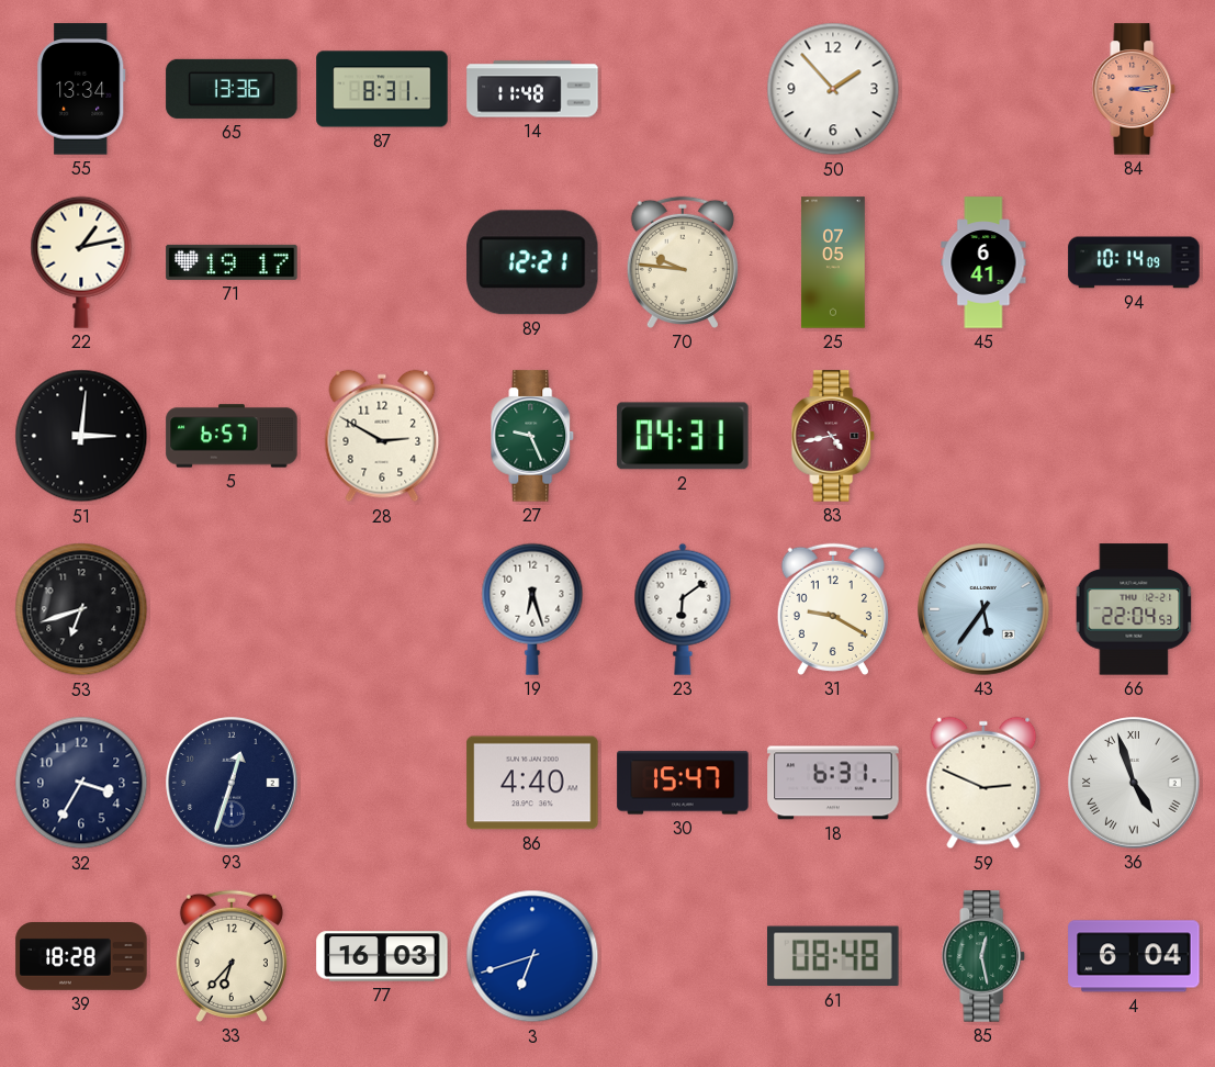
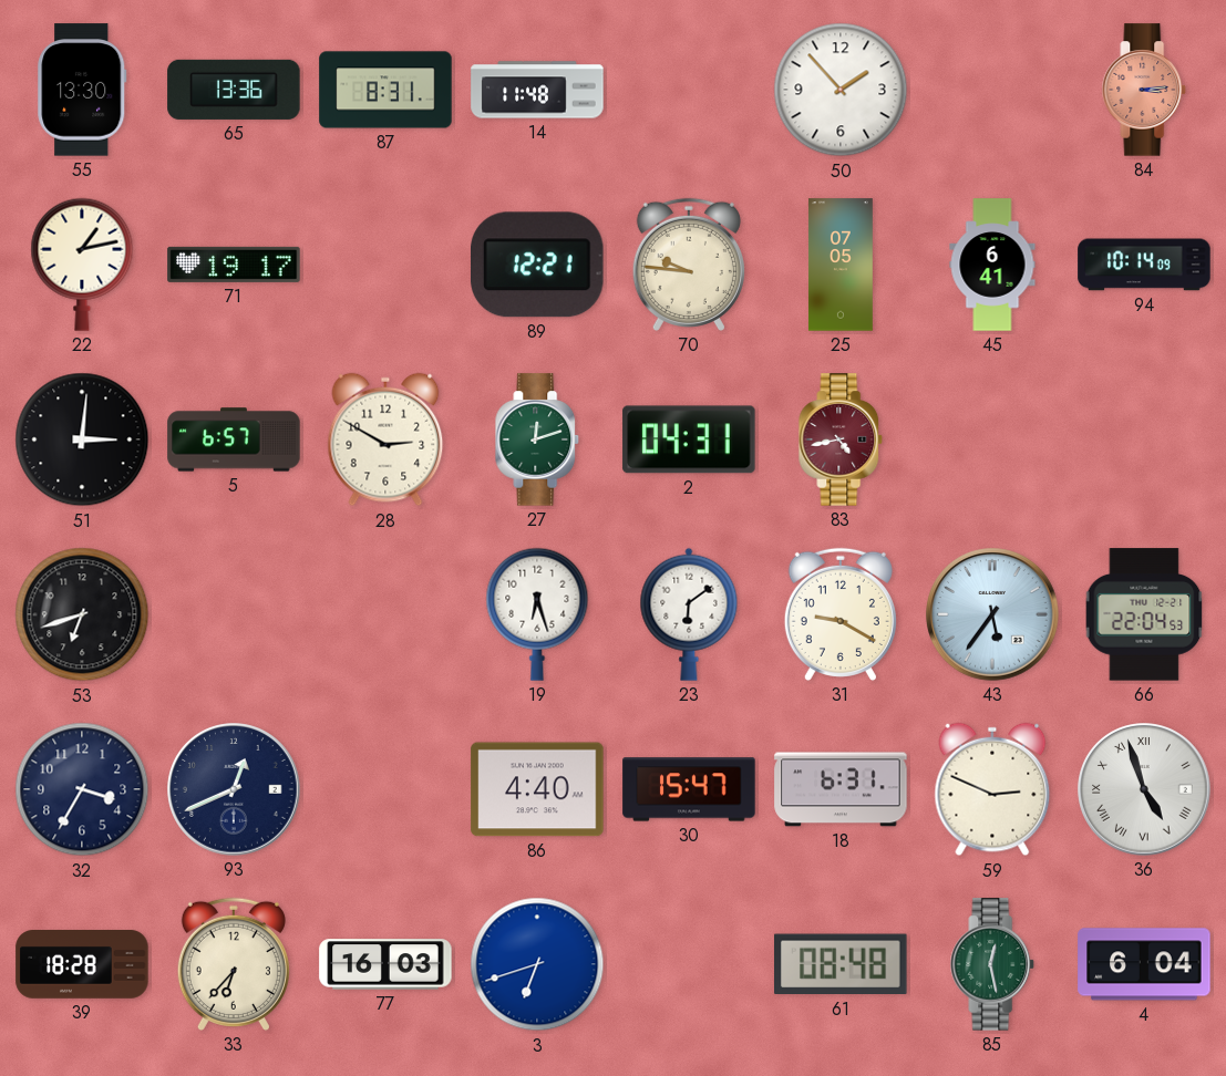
55: 13:34 -> 13:30 (82, 90)
27: 9:26 -> 12:12 (537, 439)
93: 12:33 -> 12:41 (234, 789)
